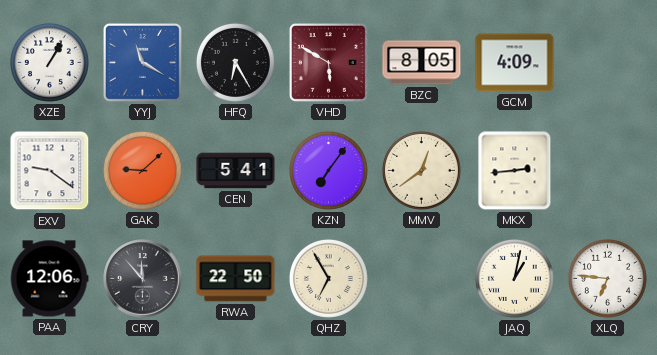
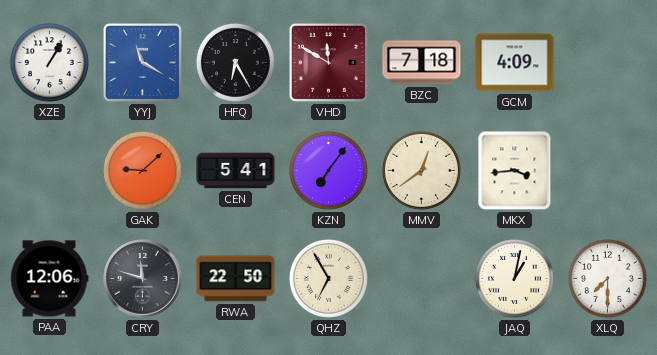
VHD: 5:50 -> 11:50 (328, 62)
BZC: 8:05 -> 7:18 (422, 63)
EXV: 9:21 -> none (50, 171)
MKX: 2:44 -> 3:44 (515, 171)
CRY: 11:53 -> 11:48 (143, 279)
XLQ: 6:46 -> 7:30 (607, 278)
